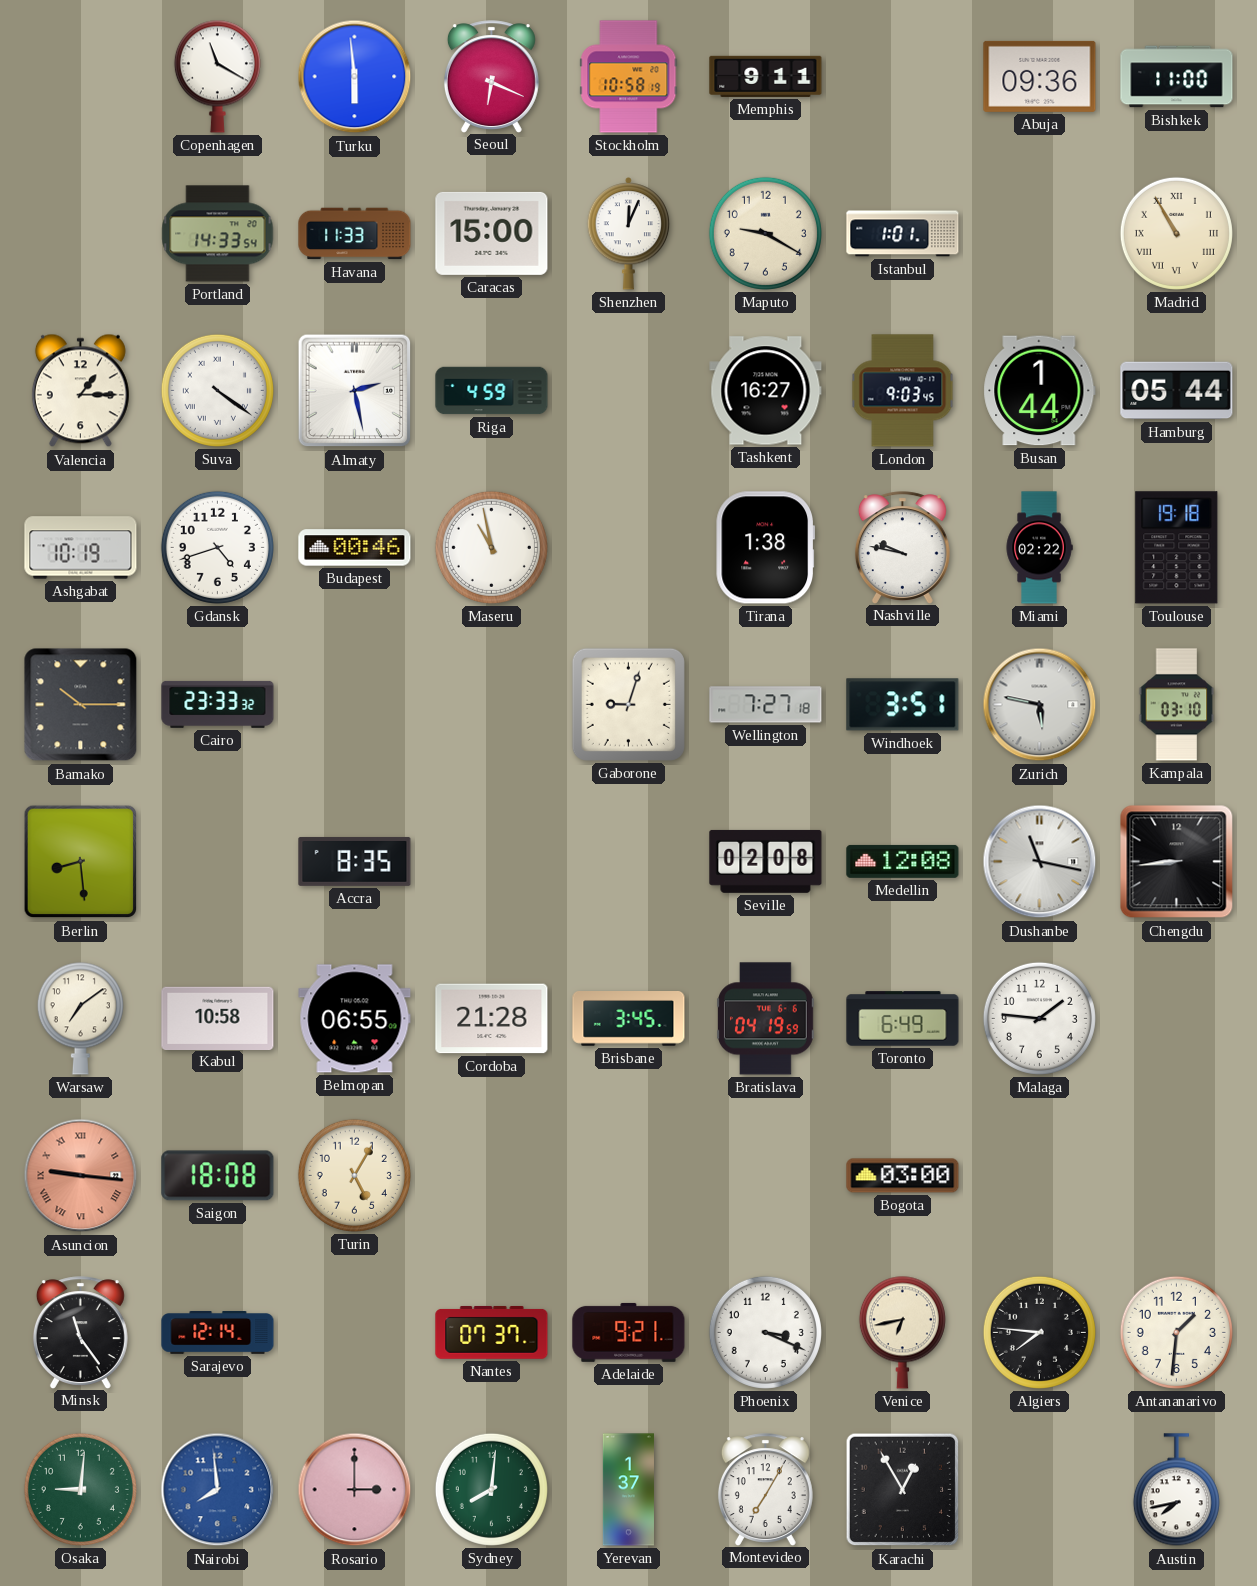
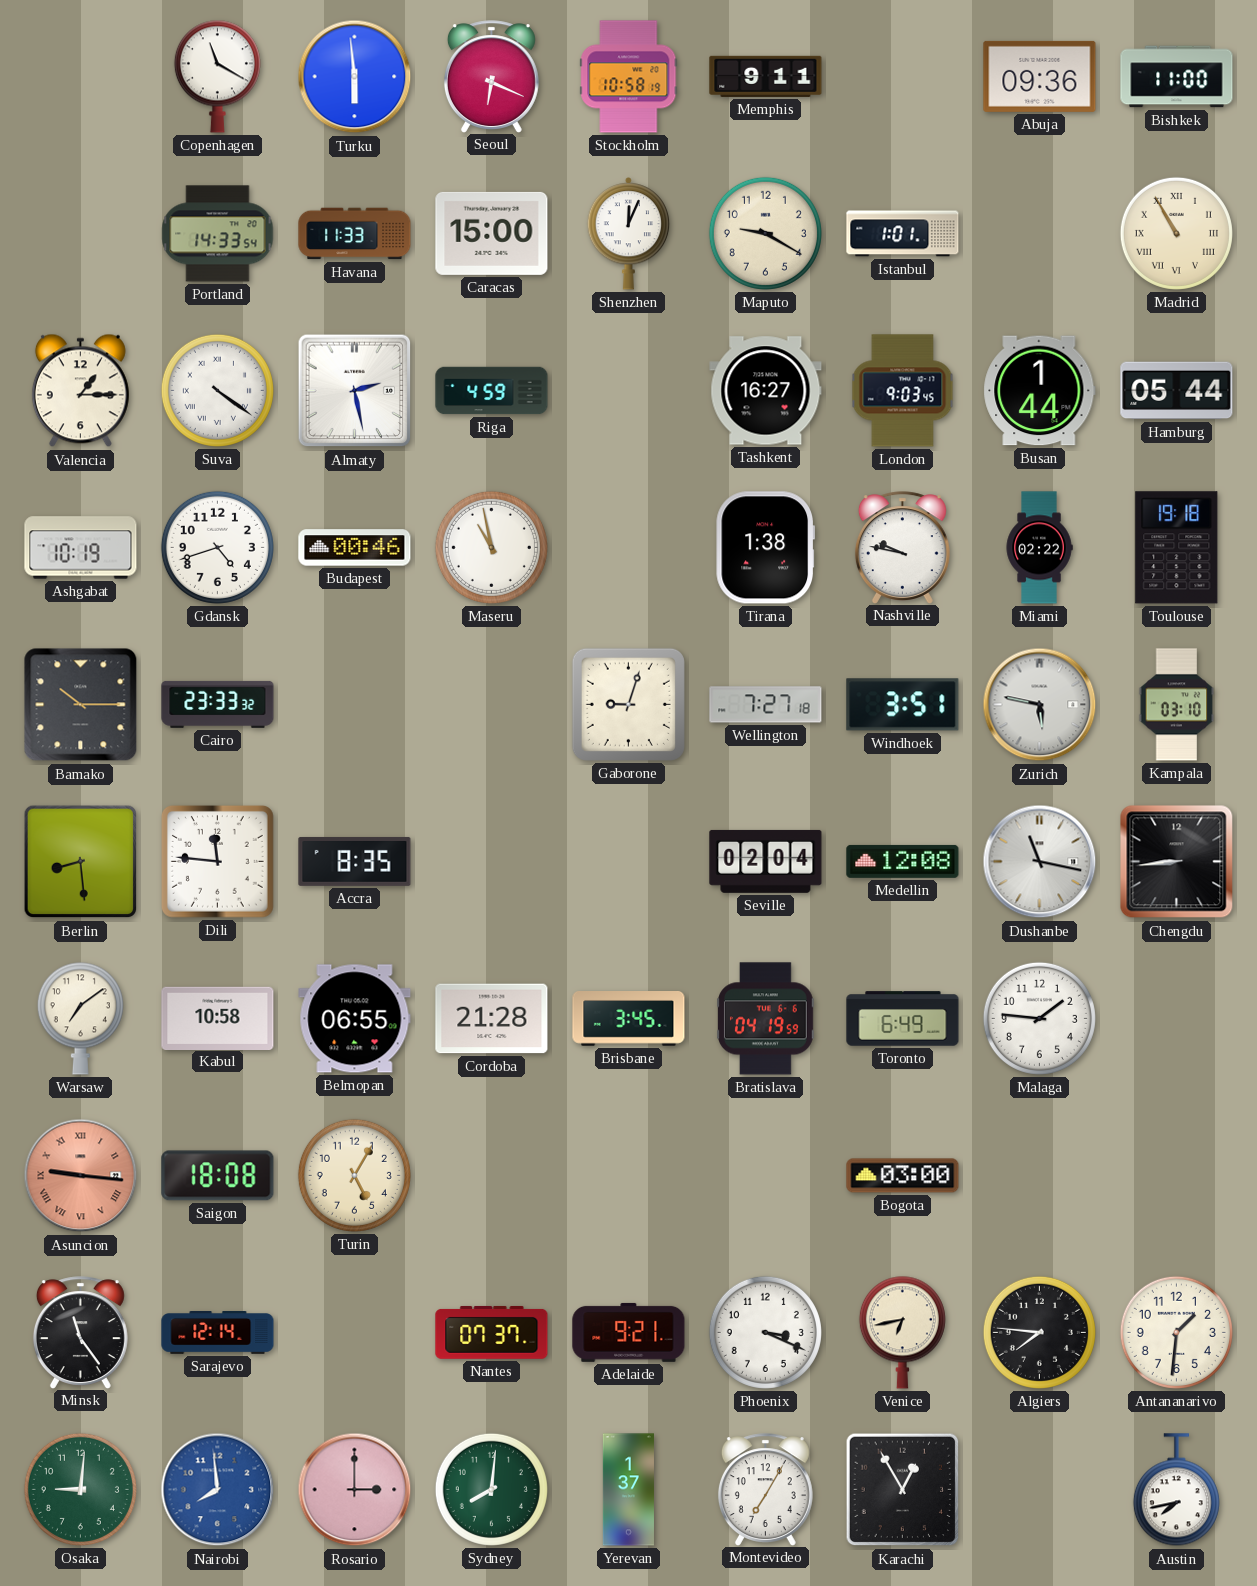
Dili: none -> 11:46 (217, 861)
Seville: 02:08 -> 02:04 (766, 861)
